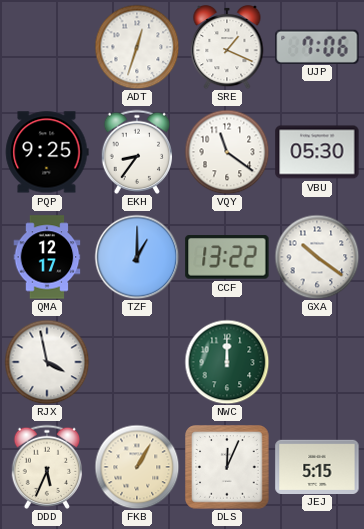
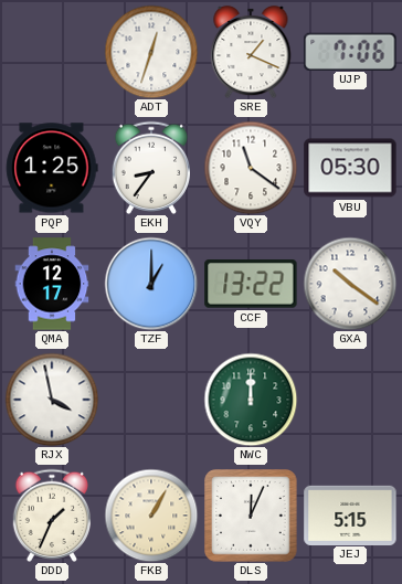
PQP: 9:25 -> 1:25 (52, 168)
DDD: 5:34 -> 1:34 (51, 516)
